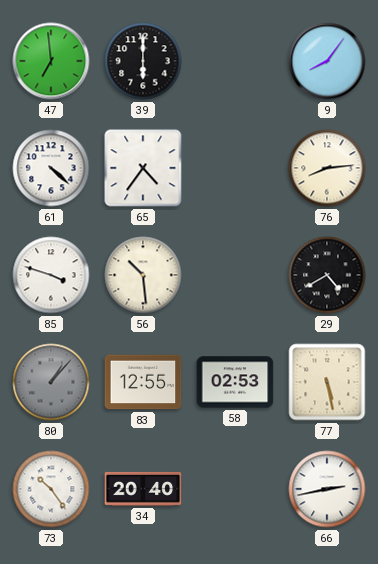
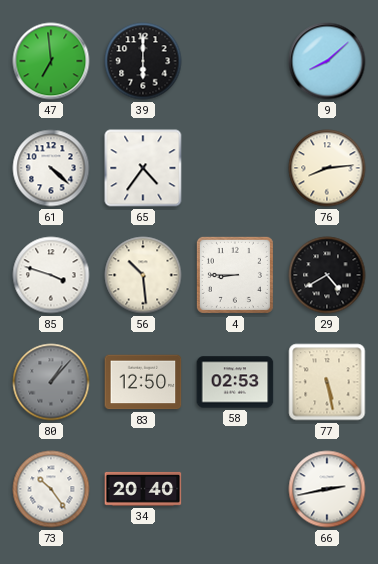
9: 8:06 -> 8:08 (327, 61)
4: none -> 8:45 (235, 275)
83: 12:55 -> 12:50 (143, 382)
